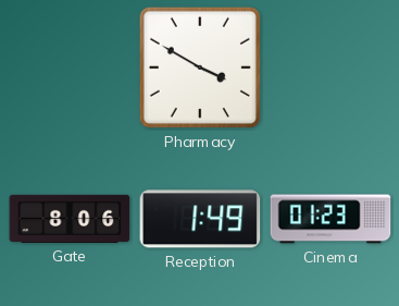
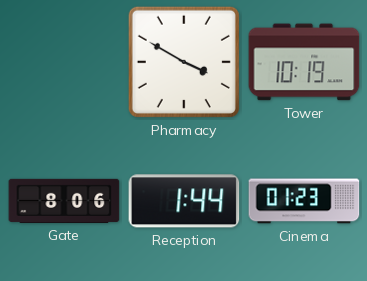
Tower: none -> 10:19 (304, 62)
Reception: 1:49 -> 1:44 (184, 201)
